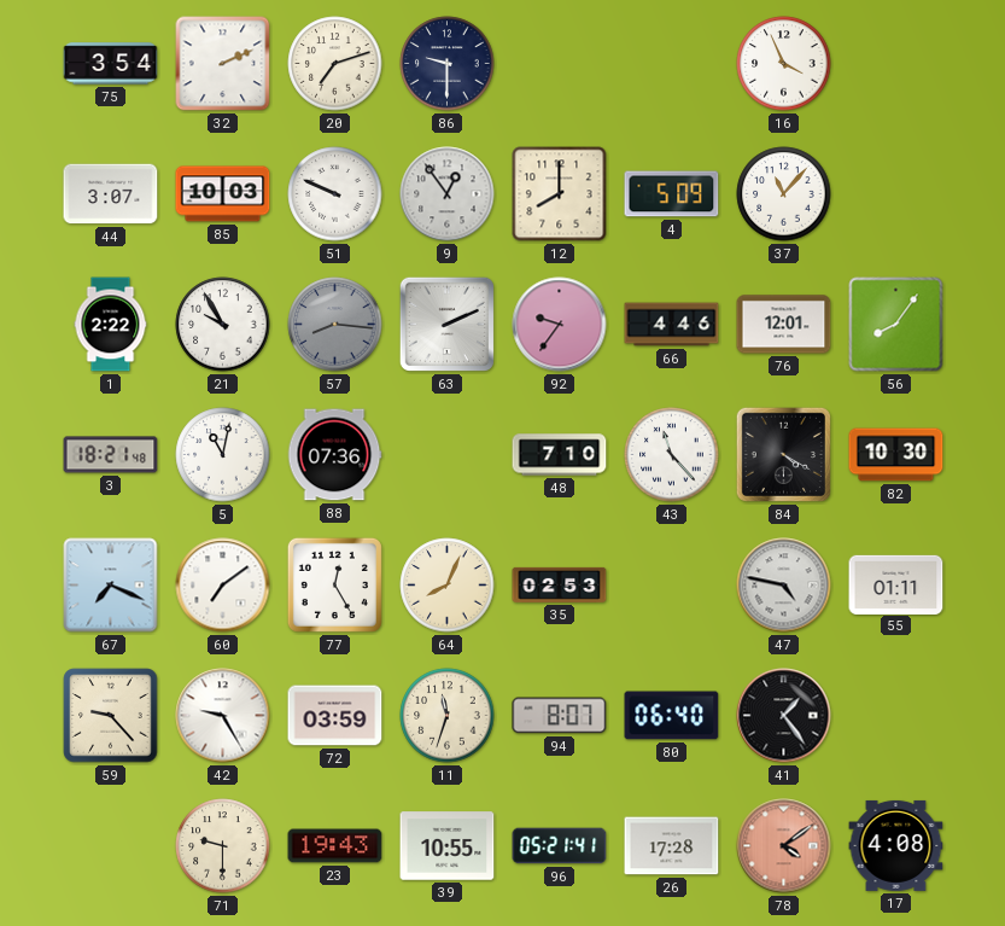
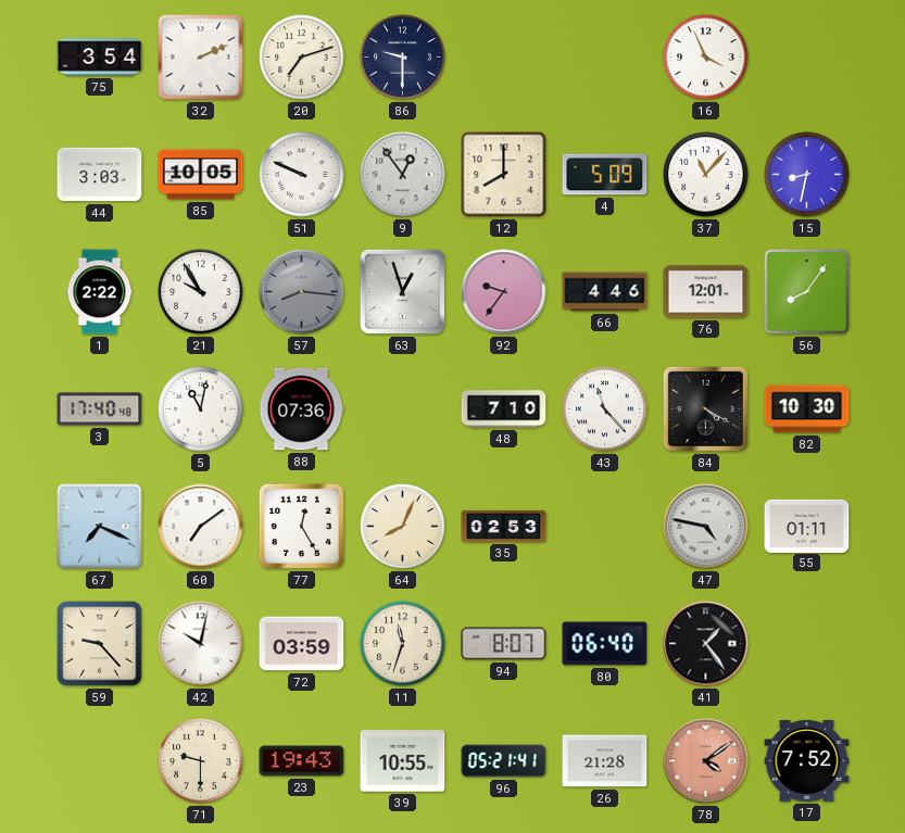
44: 3:07 -> 3:03 (100, 175)
85: 10:03 -> 10:05 (201, 175)
15: none -> 8:32 (807, 175)
63: 2:11 -> 12:57 (402, 291)
3: 18:21 -> 17:40 (100, 409)
42: 9:25 -> 10:02 (201, 644)
26: 17:28 -> 21:28 (605, 761)
17: 4:08 -> 7:52 (807, 760)
